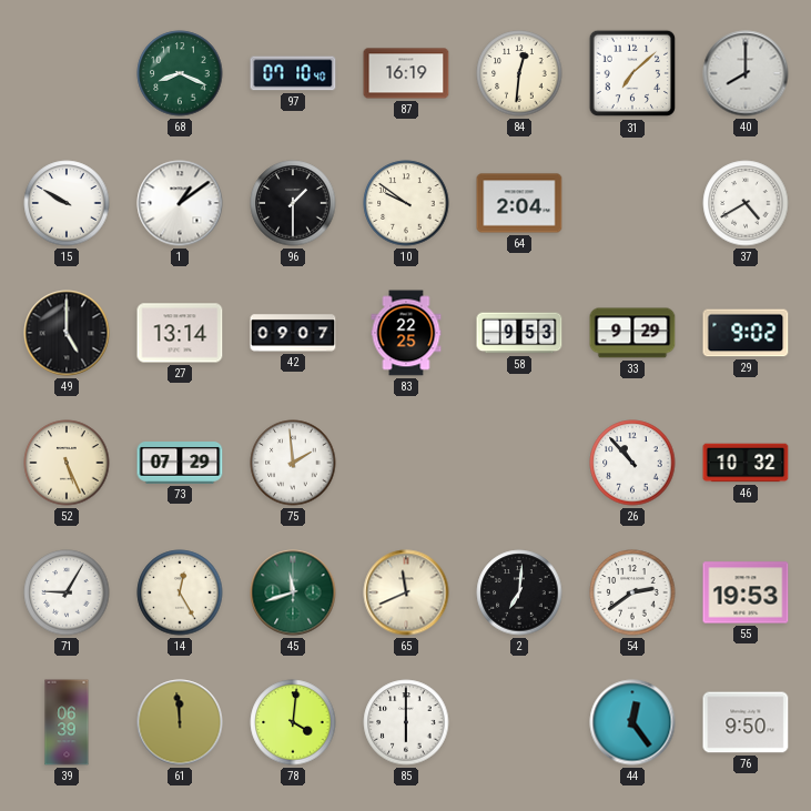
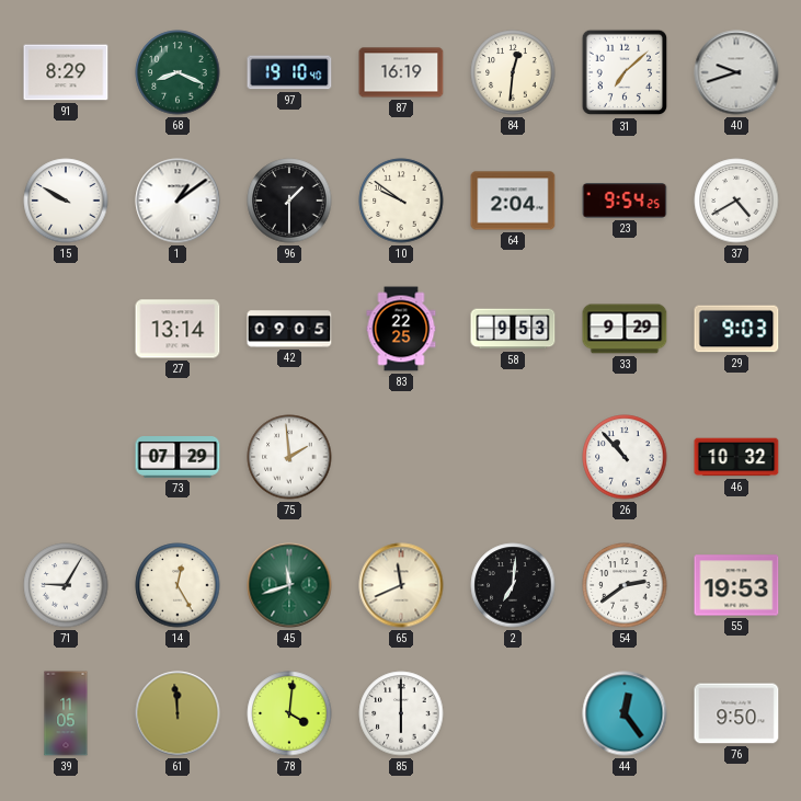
91: none -> 8:29 (66, 72)
97: 07:10 -> 19:10 (289, 72)
40: 8:00 -> 9:42 (736, 72)
23: none -> 9:54 (625, 202)
49: 5:00 -> none (67, 333)
42: 09:07 -> 09:05 (289, 329)
29: 9:02 -> 9:03 (736, 329)
52: 5:26 -> none (67, 463)
39: 06:39 -> 11:05 (66, 713)
